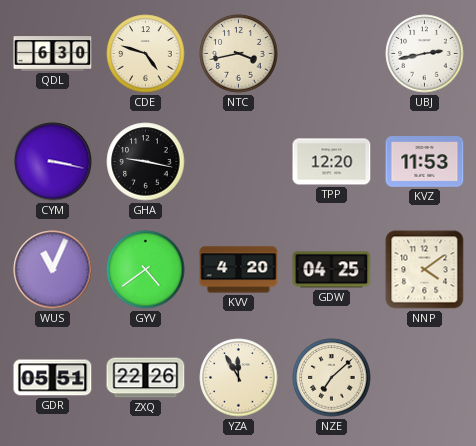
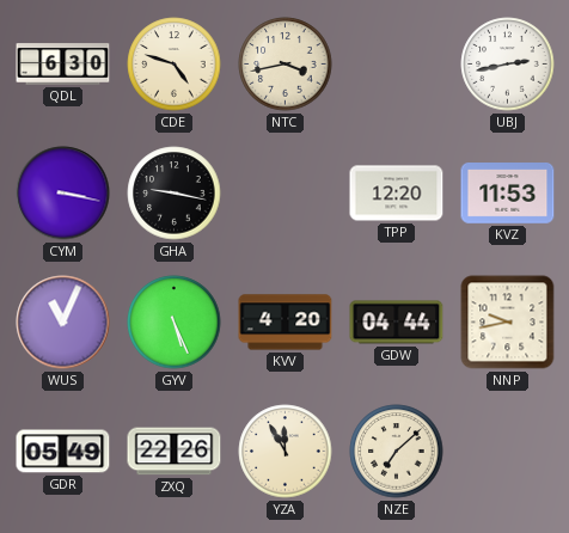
GYV: 4:39 -> 5:26 (175, 323)
GDW: 04:25 -> 04:44 (397, 323)
NNP: 4:09 -> 9:43 (508, 323)
GDR: 05:51 -> 05:49 (63, 452)
